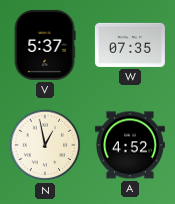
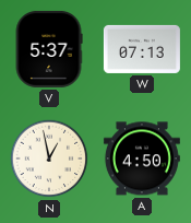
W: 07:35 -> 07:13 (142, 49)
A: 4:52 -> 4:50 (142, 159)
